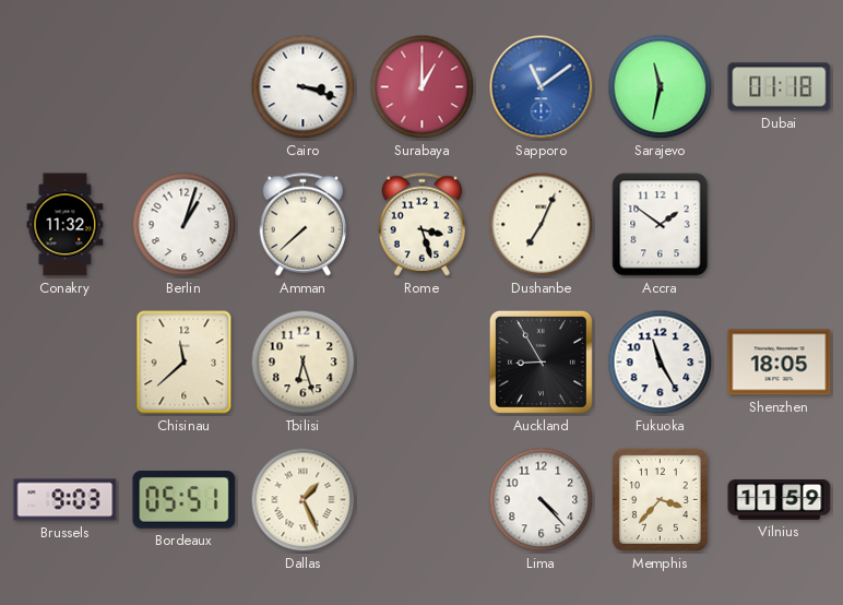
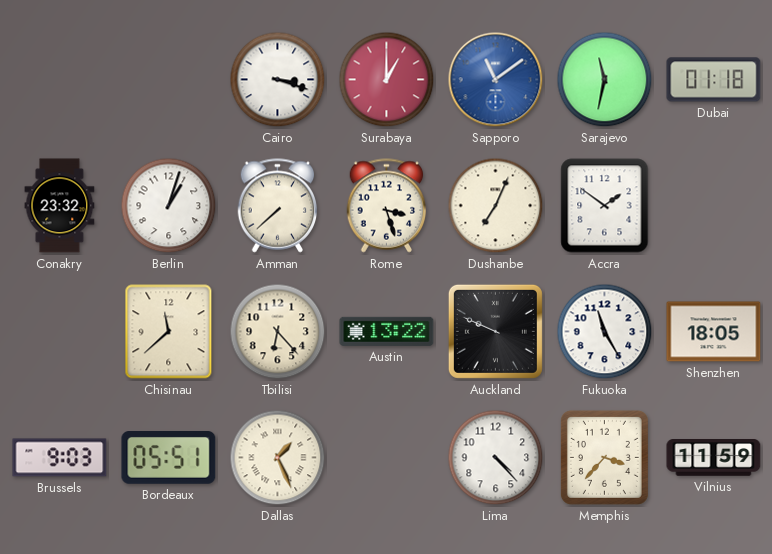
Conakry: 11:32 -> 23:32 (60, 206)
Tbilisi: 6:27 -> 6:23 (278, 332)
Austin: none -> 13:22 (387, 331)
Auckland: 8:55 -> 9:49 (495, 331)
